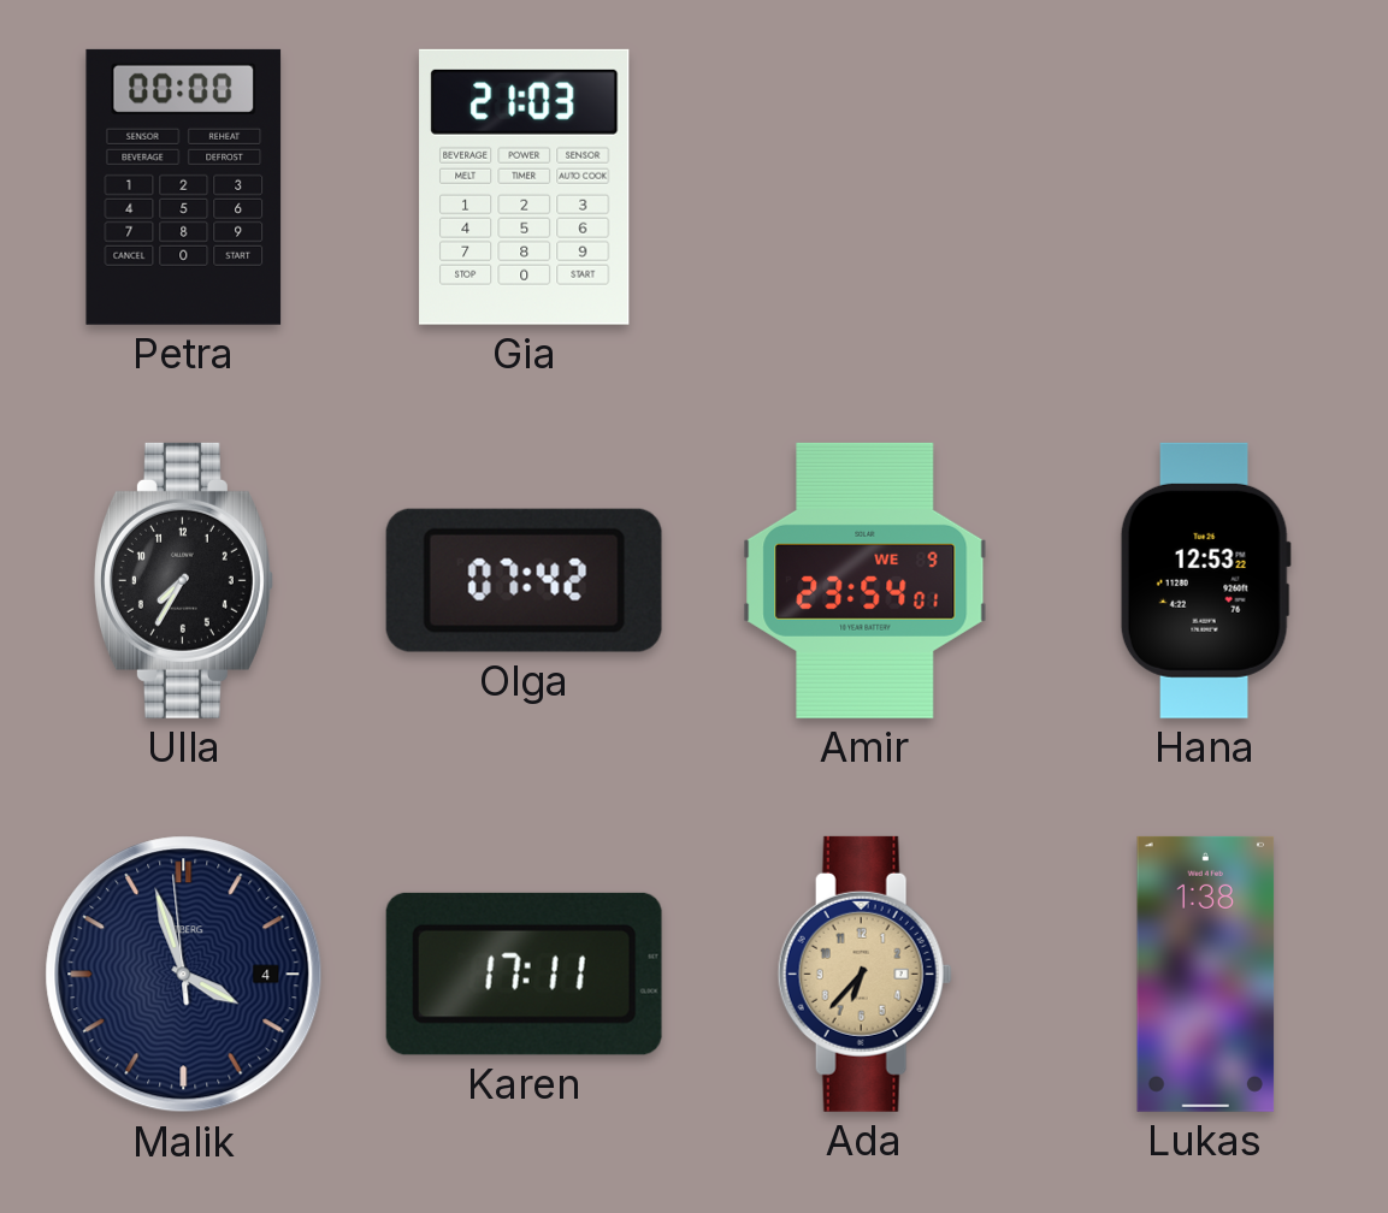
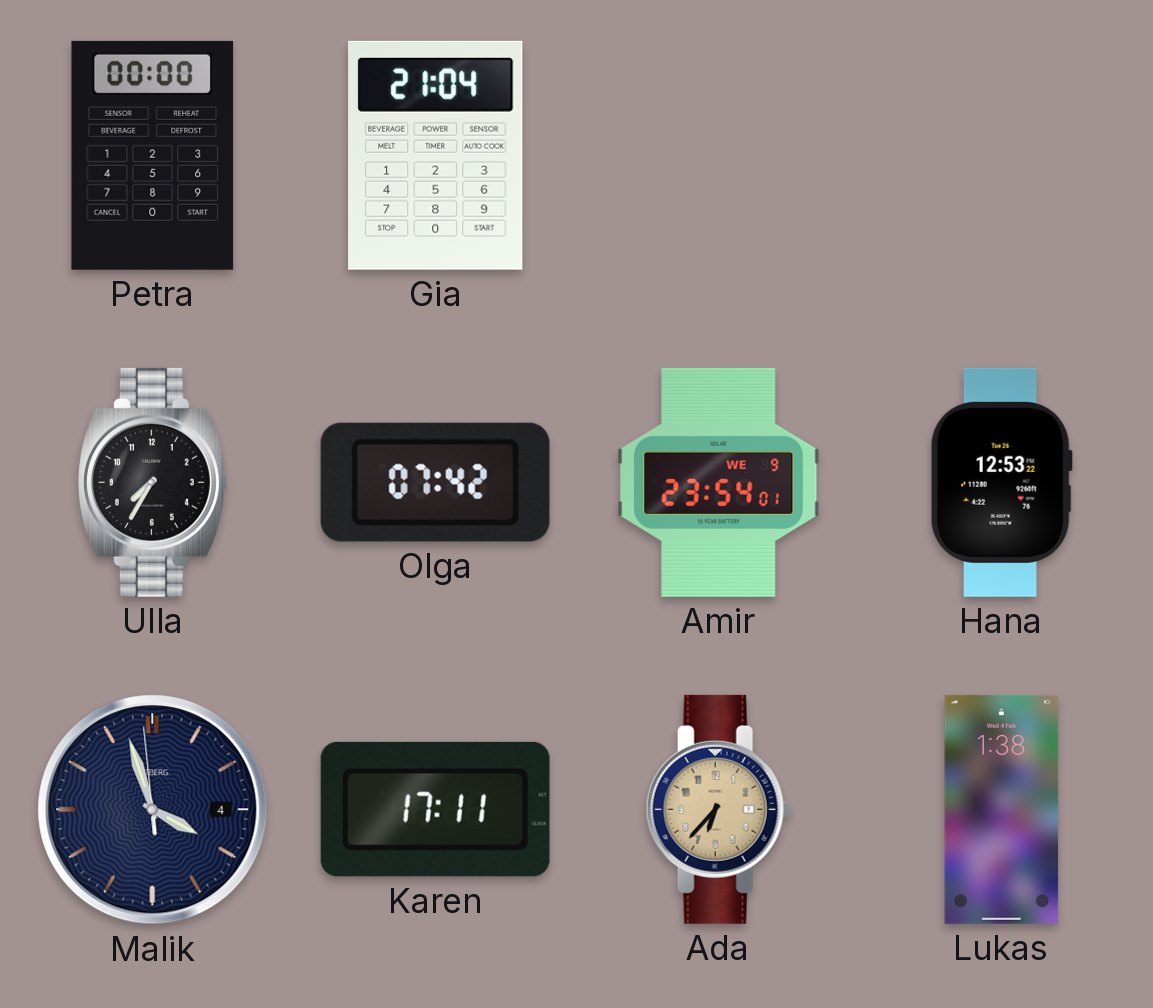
Gia: 21:03 -> 21:04 (436, 155)
